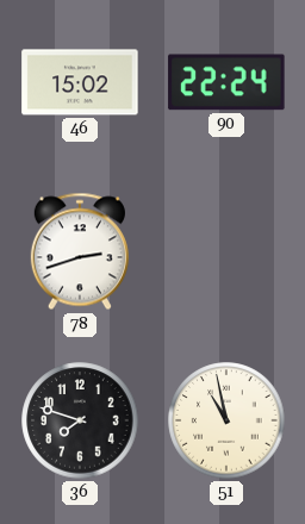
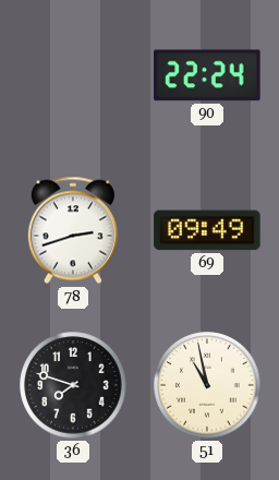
46: 15:02 -> none (80, 82)
69: none -> 09:49 (207, 230)
